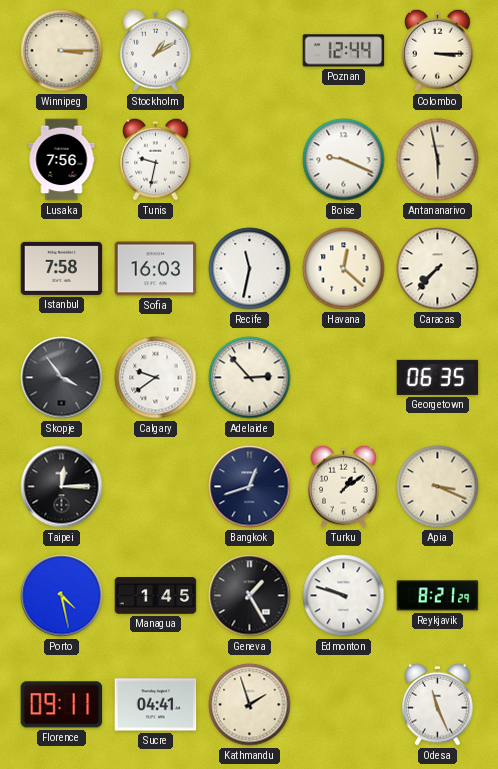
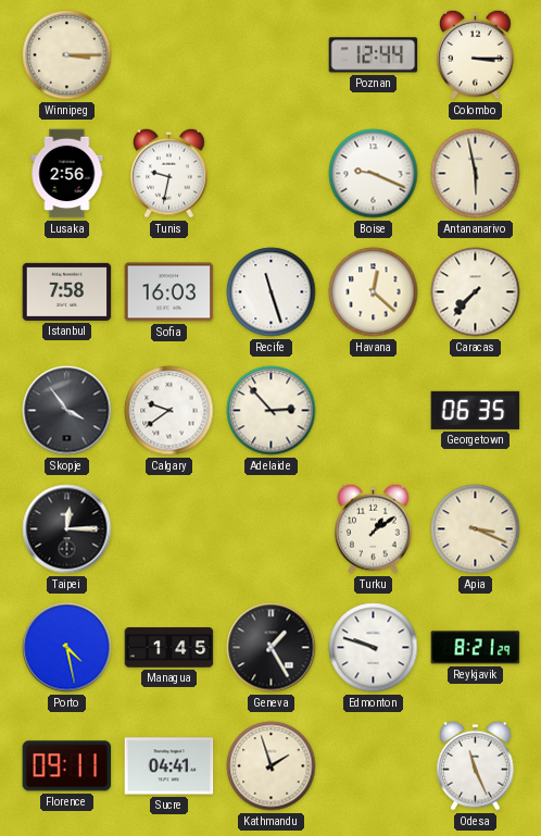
Stockholm: 1:10 -> none (156, 50)
Lusaka: 7:56 -> 2:56 (67, 174)
Recife: 11:32 -> 11:27 (272, 292)
Bangkok: 12:42 -> none (250, 487)
